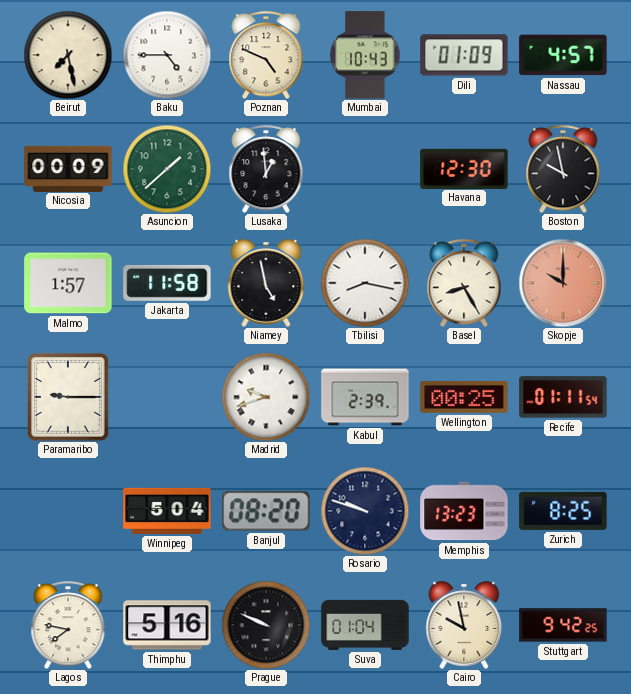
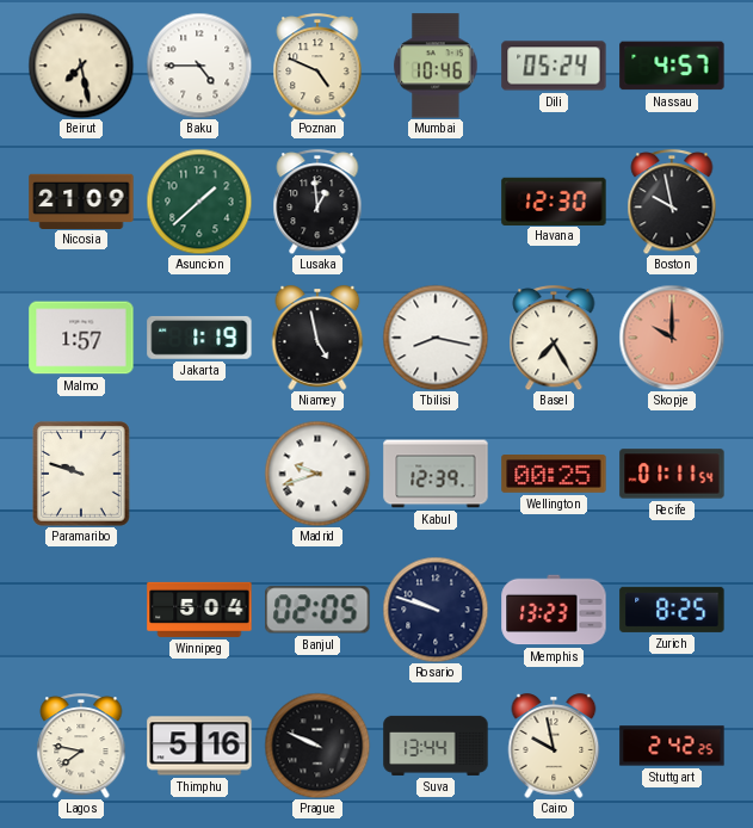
Mumbai: 10:43 -> 10:46 (436, 66)
Dili: 01:09 -> 05:24 (554, 66)
Nicosia: 00:09 -> 21:09 (81, 200)
Jakarta: 11:58 -> 1:19 (199, 338)
Basel: 8:25 -> 7:25 (554, 338)
Paramaribo: 9:15 -> 9:48 (82, 474)
Kabul: 2:39 -> 12:39 (436, 474)
Banjul: 08:20 -> 02:05 (317, 610)
Suva: 01:04 -> 13:44 (436, 746)
Stuttgart: 9:42 -> 2:42 (672, 746)
